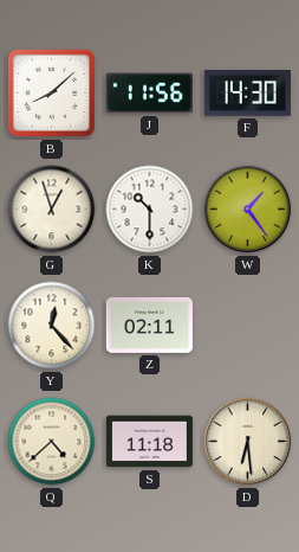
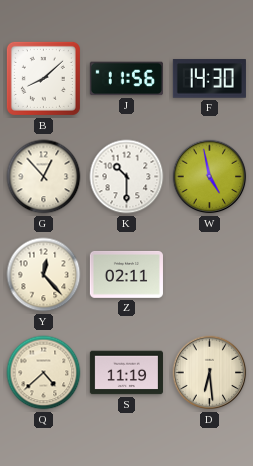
G: 12:57 -> 12:53 (44, 177)
W: 1:24 -> 4:58 (210, 177)
S: 11:18 -> 11:19 (126, 373)
